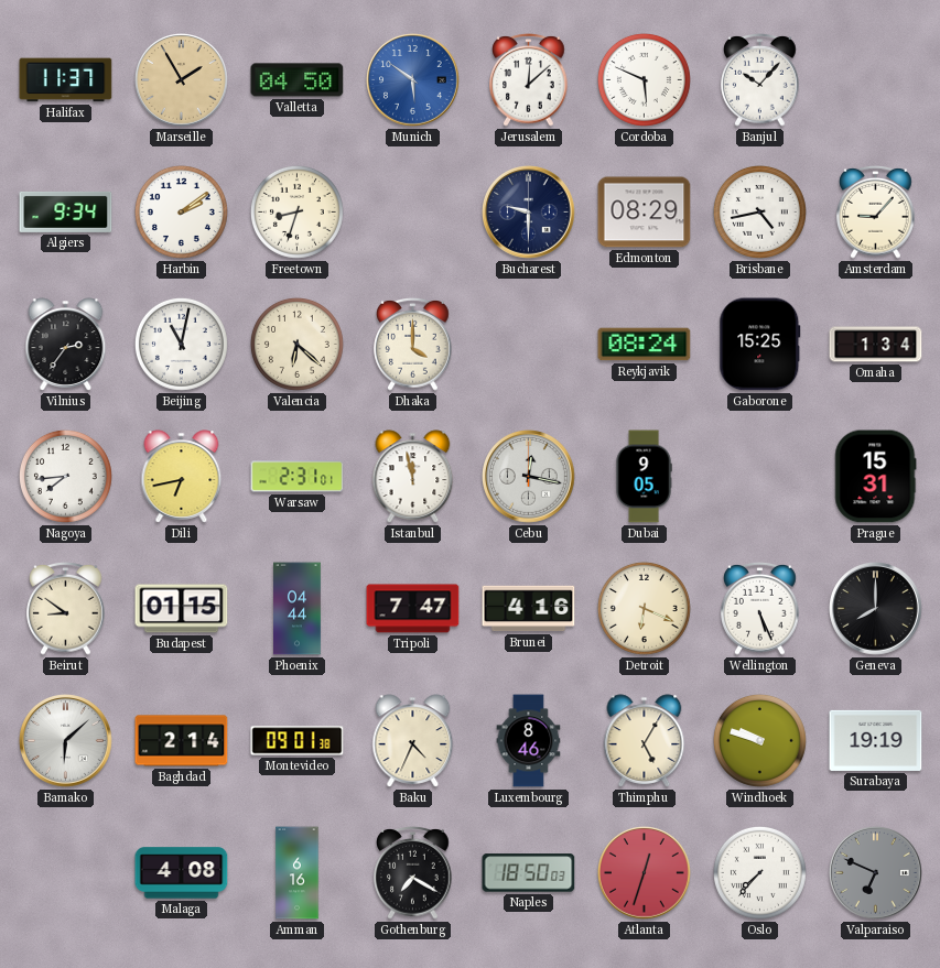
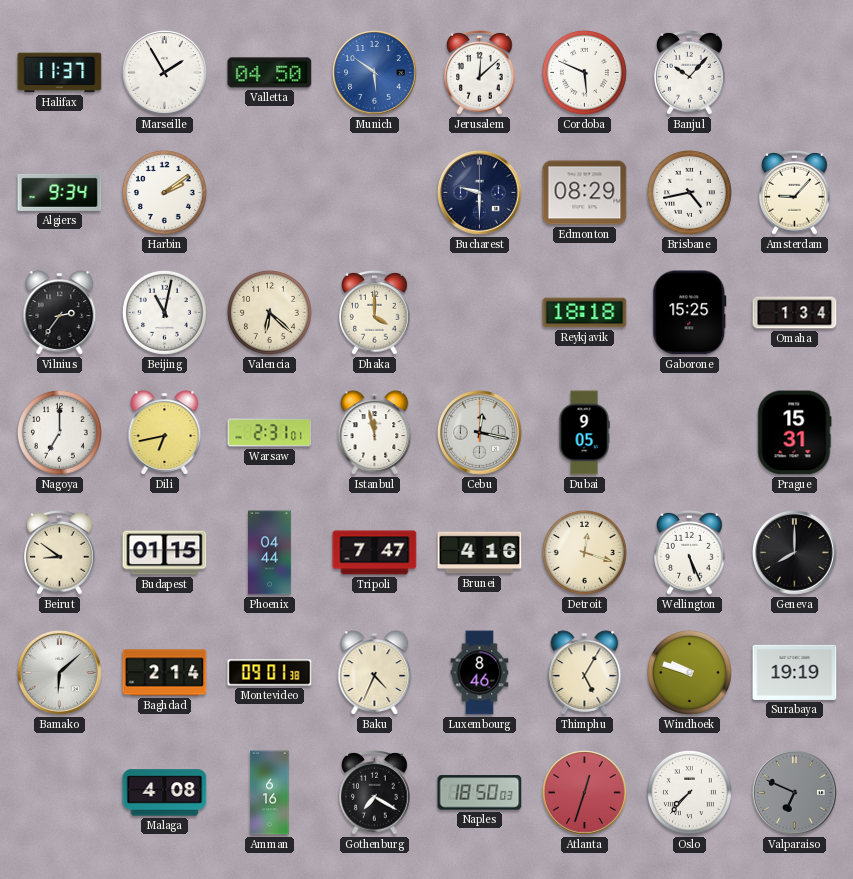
Marseille dial: champagne -> white (165, 73)
Freetown: 8:33 -> none (296, 211)
Reykjavik: 08:24 -> 18:18 (585, 313)
Nagoya: 7:44 -> 7:00 (59, 432)
Detroit: 6:19 -> 12:18 (584, 552)
